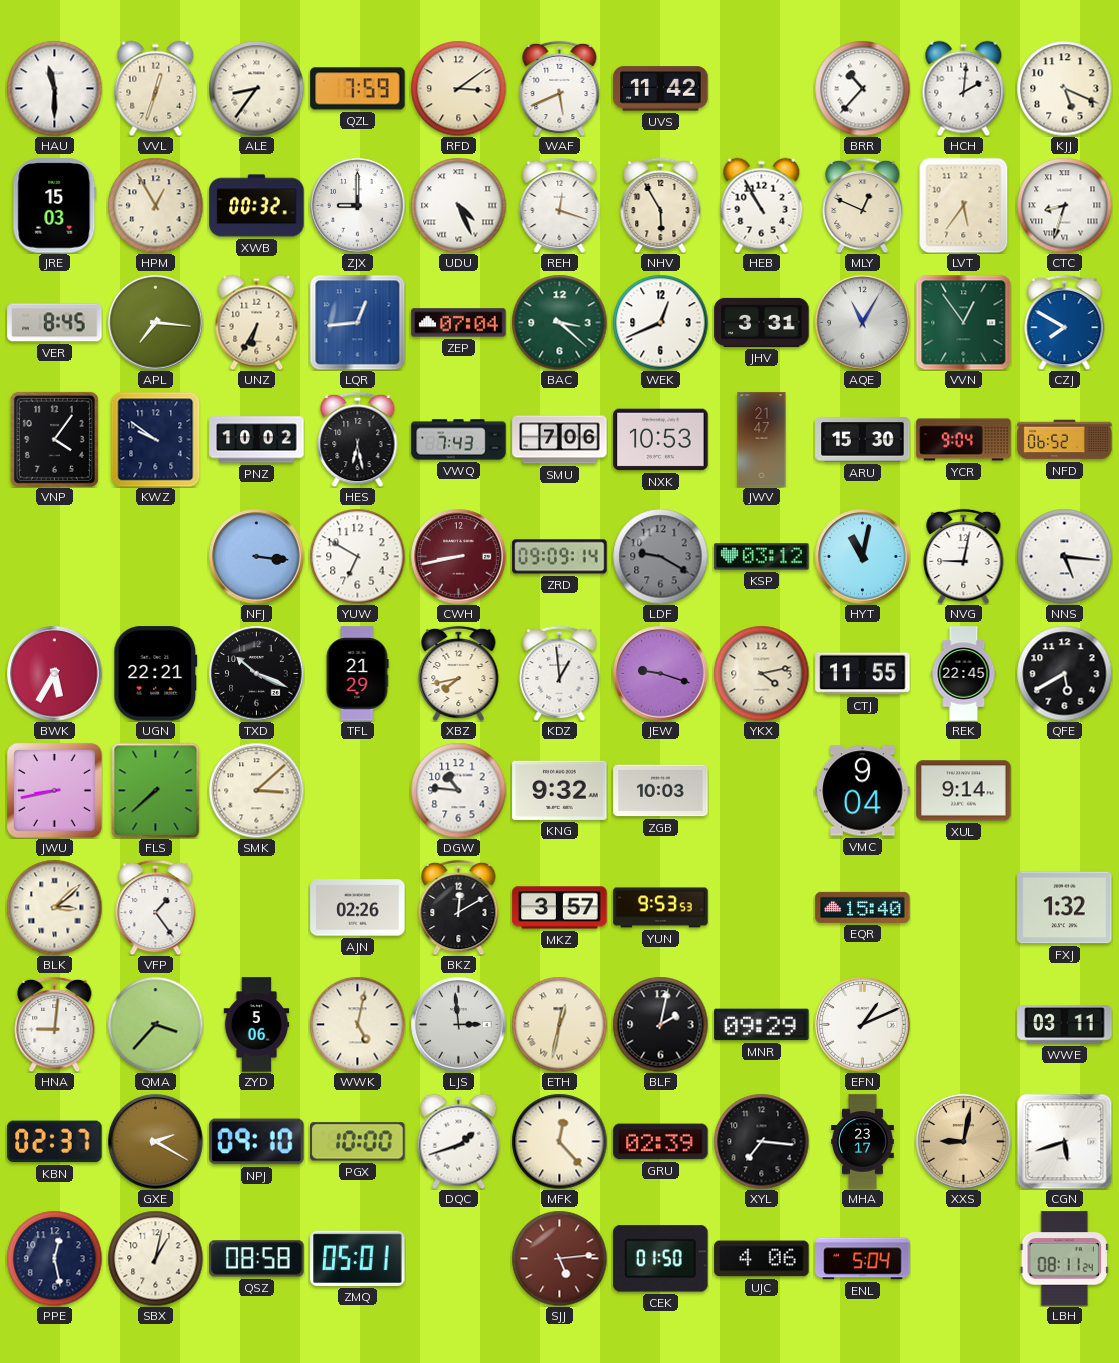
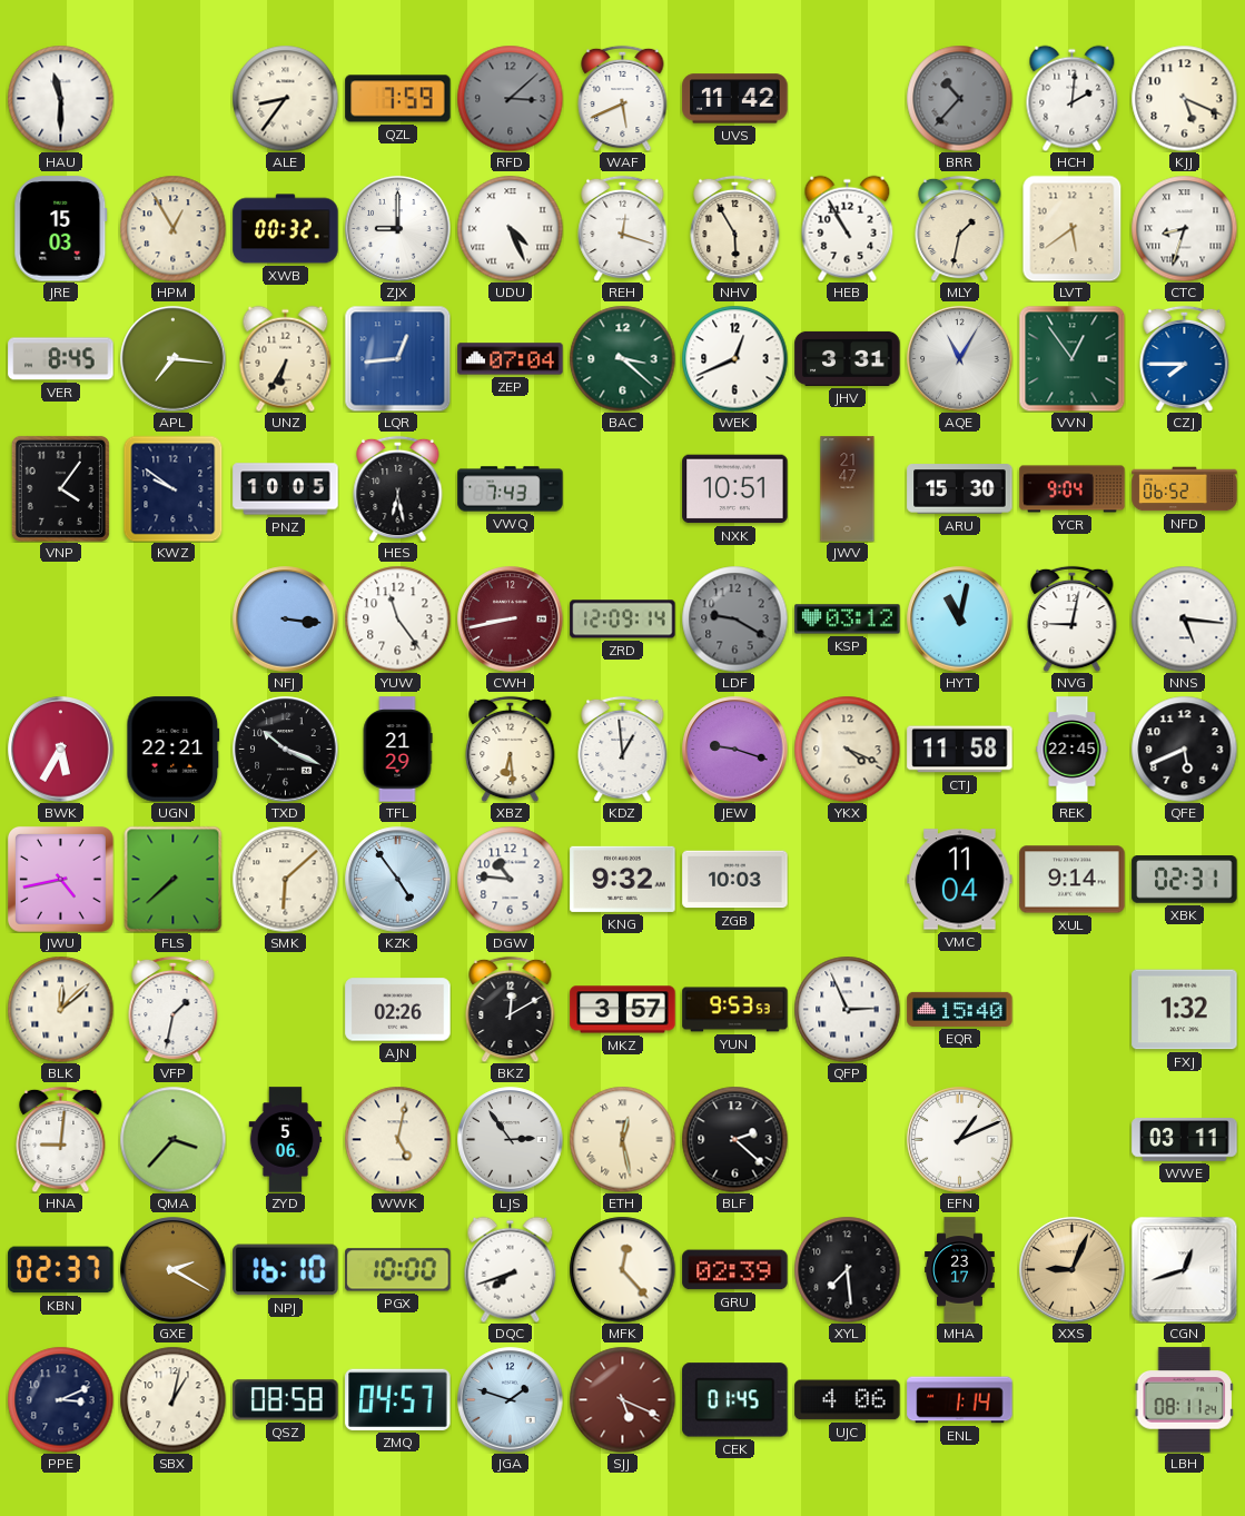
VVL: 12:33 -> none (156, 88)
RFD: 3:09 -> 3:08 (510, 98)
RFD dial: cream -> grey (510, 98)
BRR dial: white -> grey (959, 98)
MLY: 12:49 -> 1:32 (960, 228)
LVT: 5:36 -> 5:39 (1073, 228)
CZJ: 7:50 -> 7:45 (1185, 358)
PNZ: 10:02 -> 10:05 (286, 489)
SMU: 7:06 -> none (560, 440)
NXK: 10:53 -> 10:51 (735, 489)
YUW: 6:50 -> 11:24 (397, 618)
ZRD: 09:09 -> 12:09 (623, 620)
XBZ: 7:43 -> 6:29 (511, 749)
YKX: 4:13 -> 4:19 (847, 749)
CTJ: 11:55 -> 11:58 (960, 750)
QFE: 5:40 -> 5:41 (1184, 749)
JWU: 8:43 -> 4:43 (60, 879)
SMK: 3:08 -> 6:08 (285, 879)
KZK: none -> 4:54 (398, 880)
VMC: 9:04 -> 11:04 (960, 880)
XBK: none -> 02:31 (1185, 880)
BLK: 3:08 -> 12:08 (60, 1009)
VFP: 1:24 -> 1:32 (174, 1009)
QFP: none -> 2:56 (847, 1009)
LJS: 2:59 -> 2:54 (511, 1140)
ETH: 12:32 -> 12:28 (622, 1139)
BLF: 2:02 -> 2:22 (734, 1139)
MNR: 09:29 -> none (762, 1025)
NPJ: 09:10 -> 16:10 (286, 1270)
DQC: 1:42 -> 7:42 (511, 1269)
XYL: 7:16 -> 7:29 (847, 1269)
XXS: 9:02 -> 9:04 (1073, 1270)
CGN: 5:42 -> 12:42 (1184, 1269)
PPE: 12:28 -> 3:11 (60, 1399)
ZMQ: 05:01 -> 04:57 (398, 1399)
JGA: none -> 1:48 (511, 1400)
SJJ: 5:14 -> 5:19 (622, 1399)
CEK: 01:50 -> 01:45 (735, 1400)
ENL: 5:04 -> 1:14 (960, 1400)
